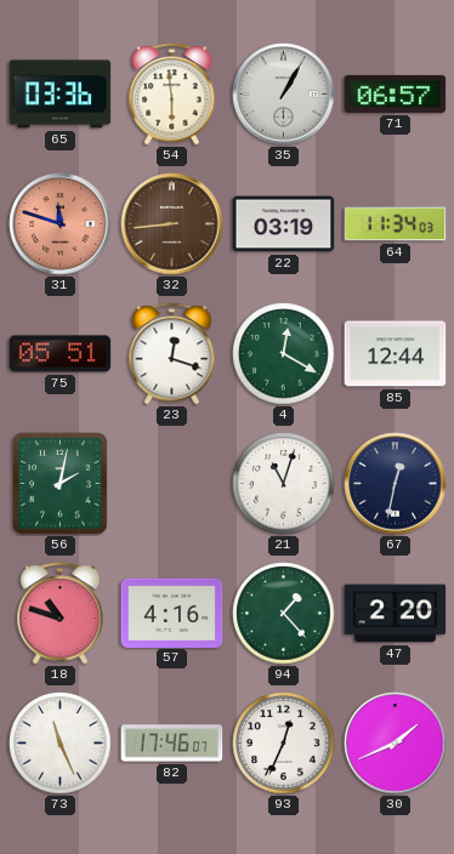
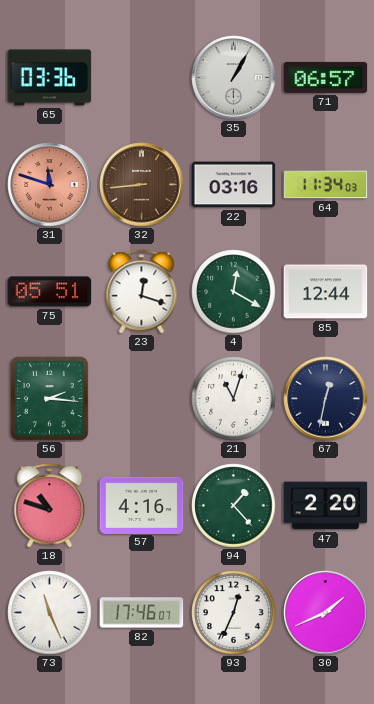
54: 5:59 -> none (172, 95)
22: 03:19 -> 03:16 (234, 185)
56: 2:02 -> 2:16 (50, 399)
